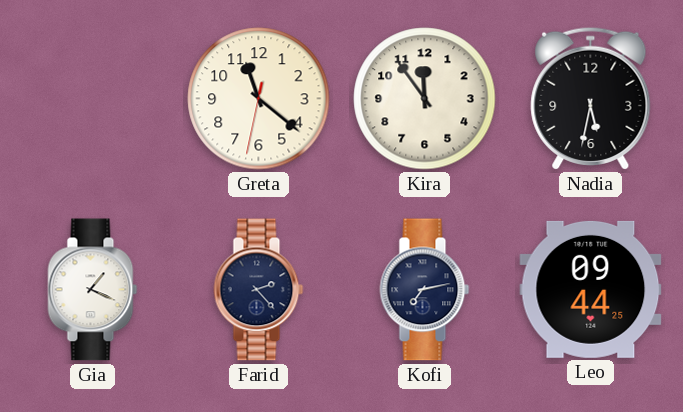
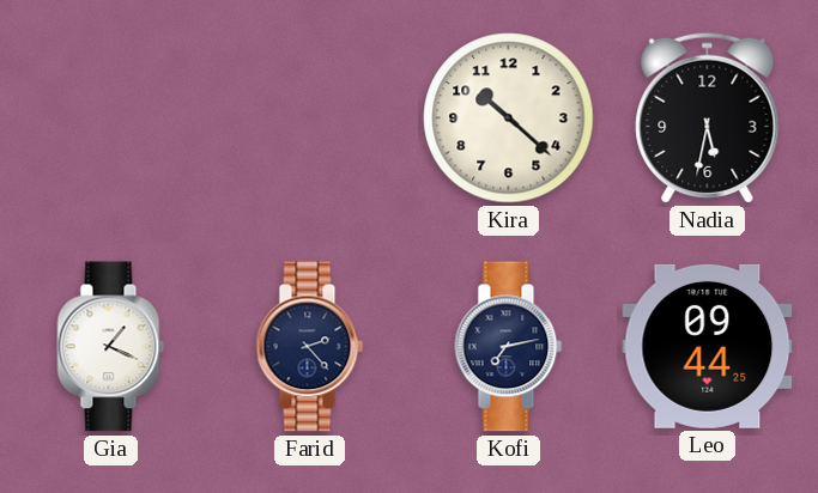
Greta: 11:21 -> none (259, 99)
Kira: 11:54 -> 10:22 (509, 118)
